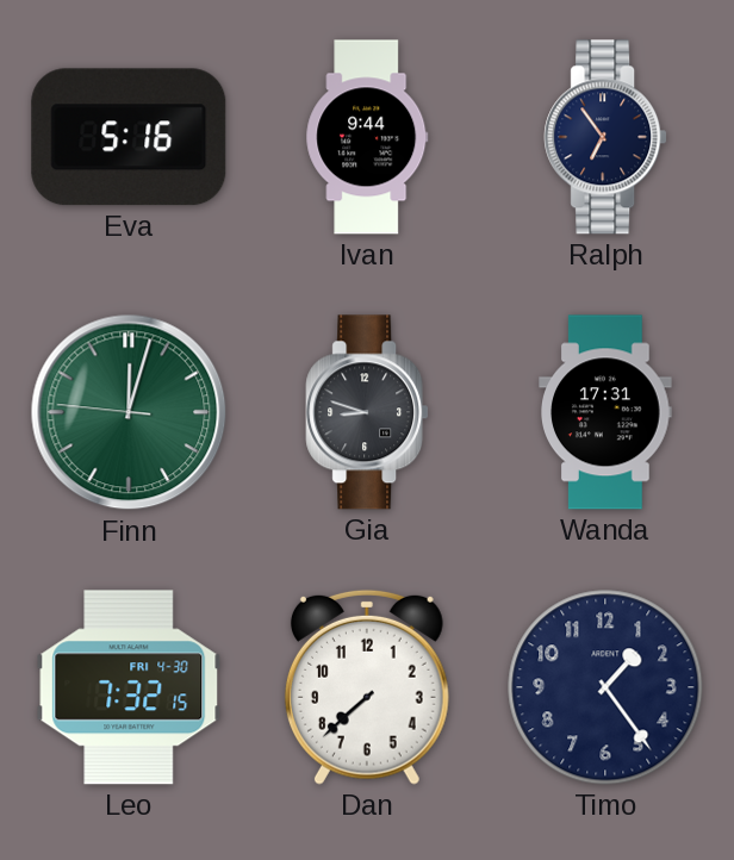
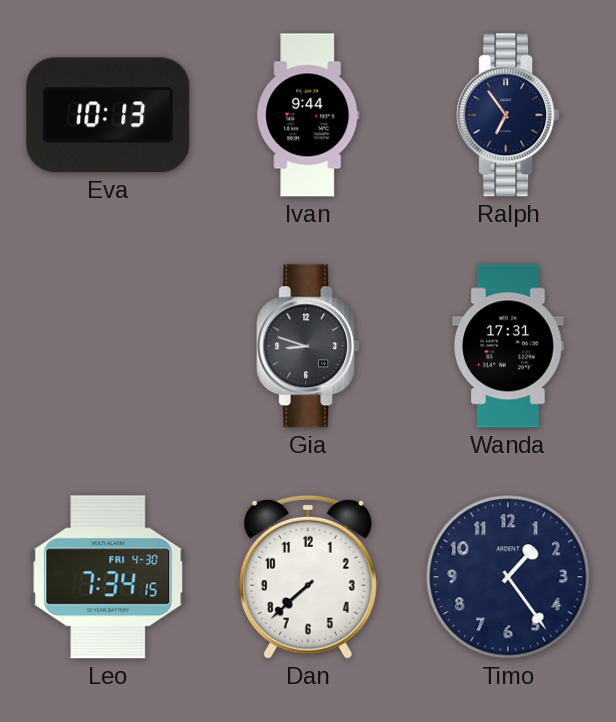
Eva: 5:16 -> 10:13 (108, 115)
Finn: 12:02 -> none (129, 412)
Leo: 7:32 -> 7:34 (108, 577)
